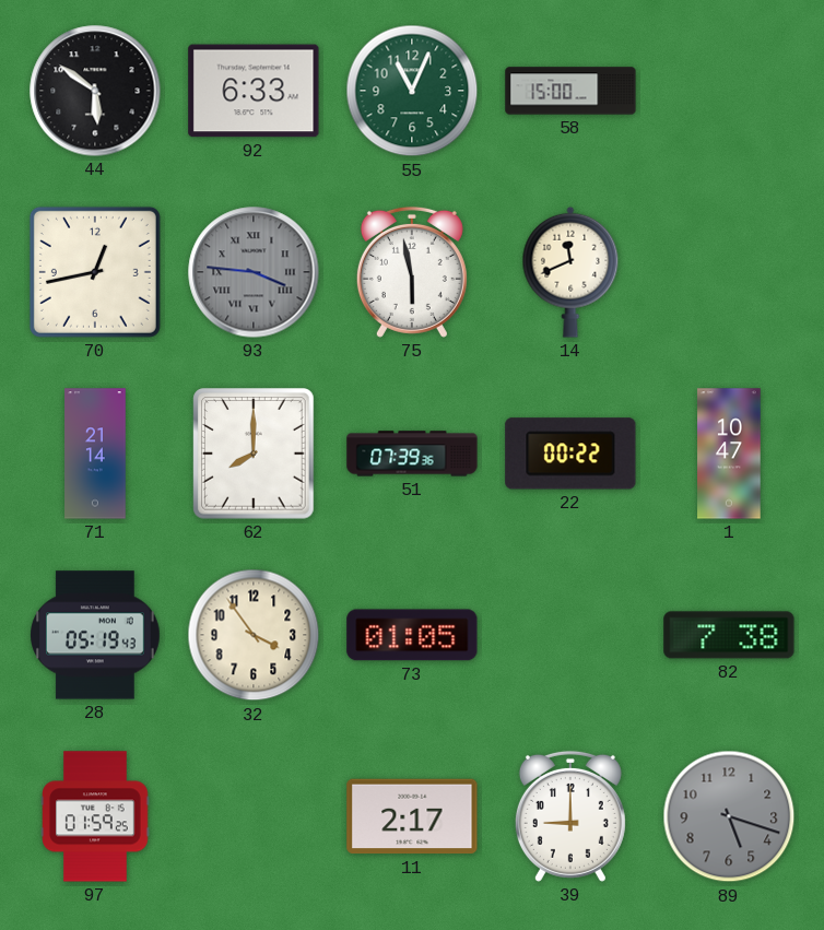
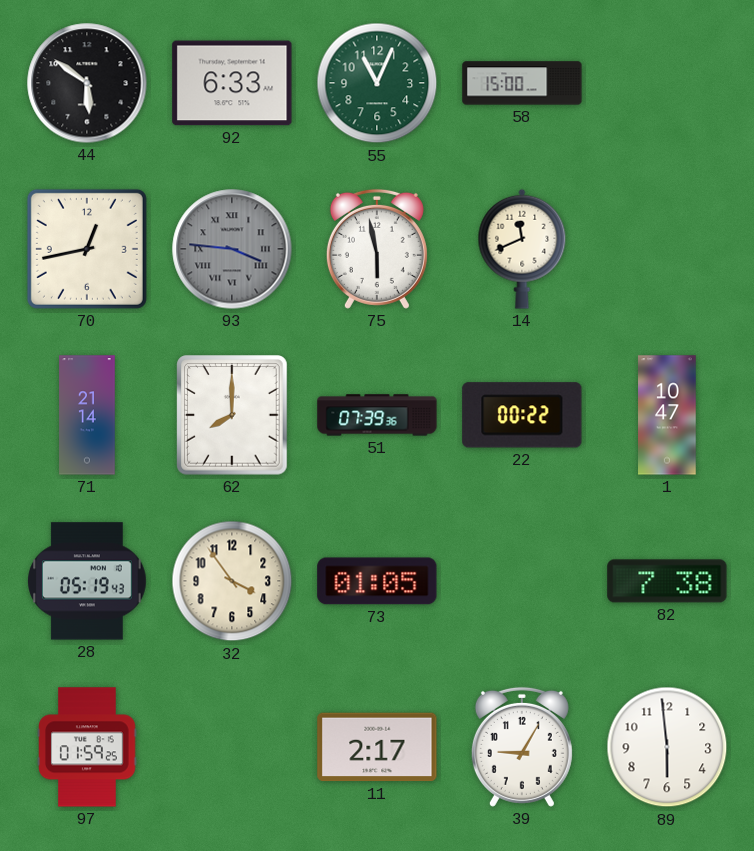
39: 9:00 -> 9:05 (522, 747)
89: 5:18 -> 5:59 (667, 747)
89 dial: grey -> white (667, 747)
